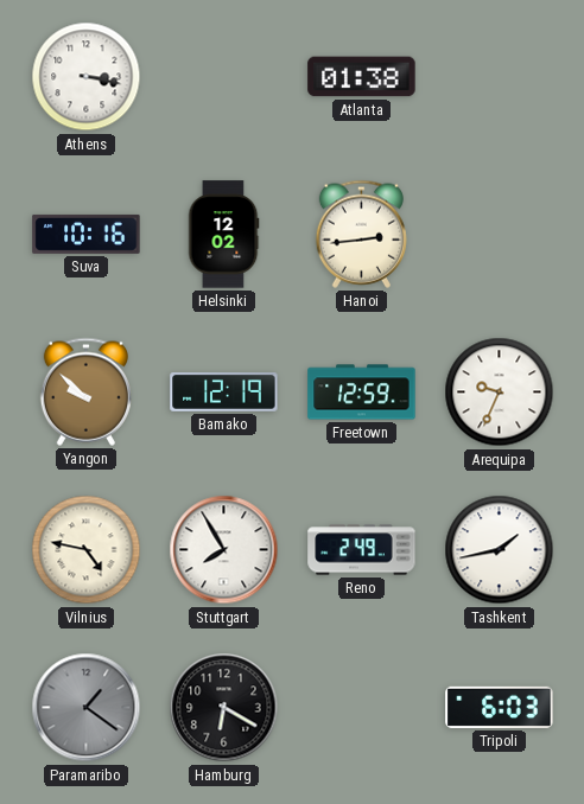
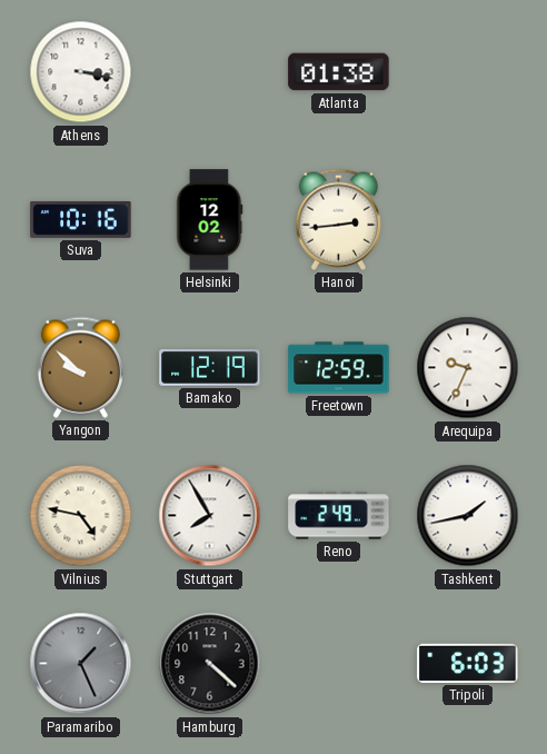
Paramaribo: 1:21 -> 1:26 (81, 664)
Hamburg: 6:20 -> 4:22 (210, 664)
